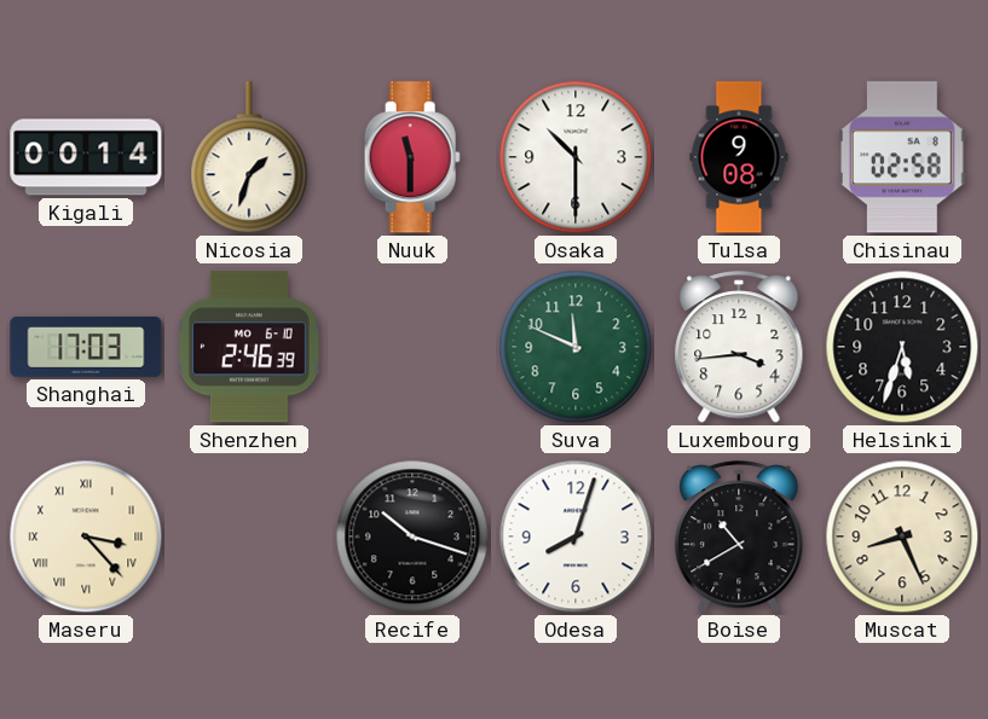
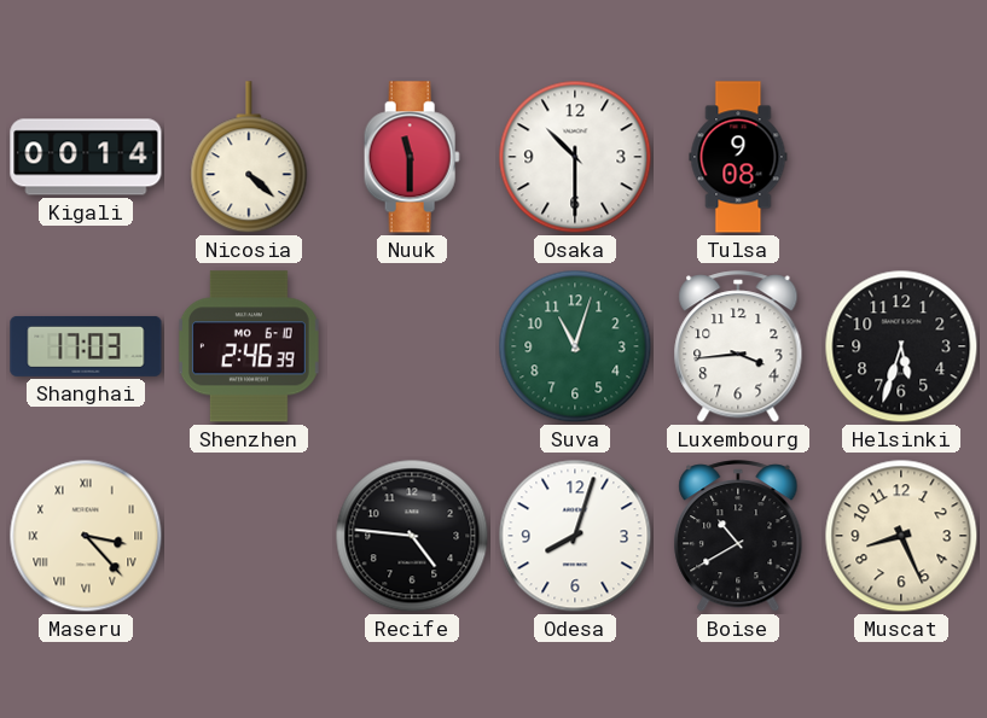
Nicosia: 1:33 -> 4:22 (249, 158)
Chisinau: 02:58 -> none (902, 157)
Suva: 11:49 -> 11:03 (575, 346)
Recife: 10:18 -> 4:46 (412, 536)
